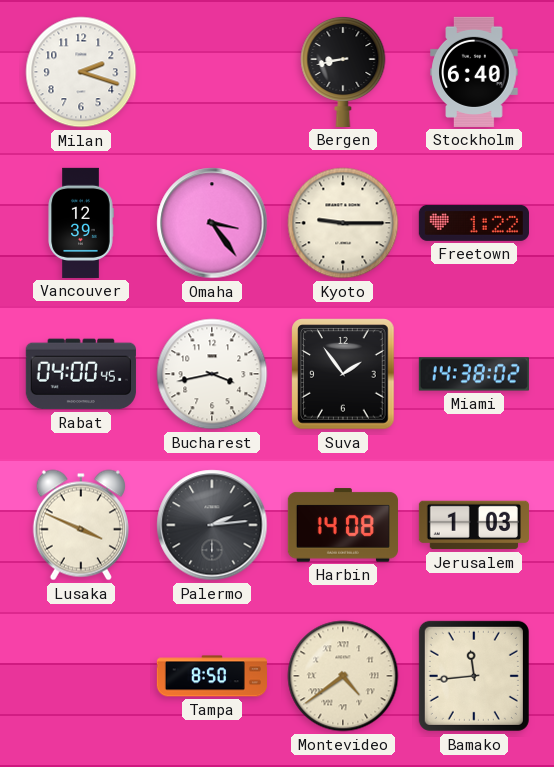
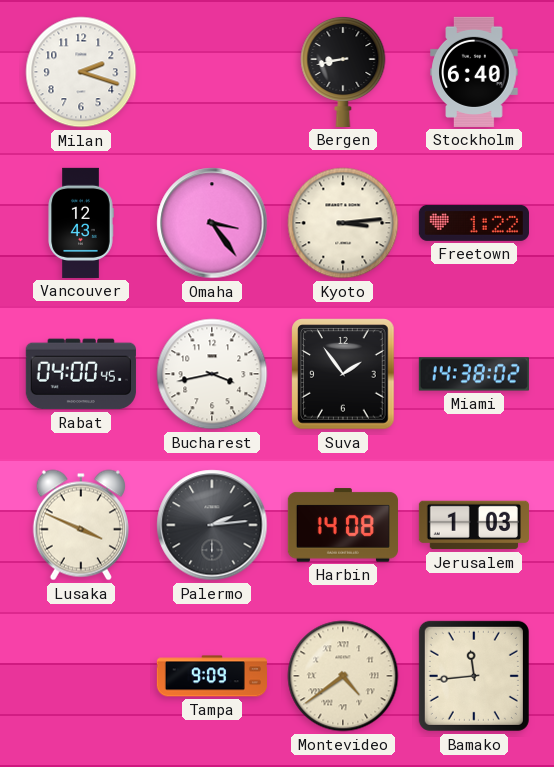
Vancouver: 12:39 -> 12:43 (81, 223)
Kyoto: 9:15 -> 3:14 (343, 223)
Tampa: 8:50 -> 9:09 (212, 676)
